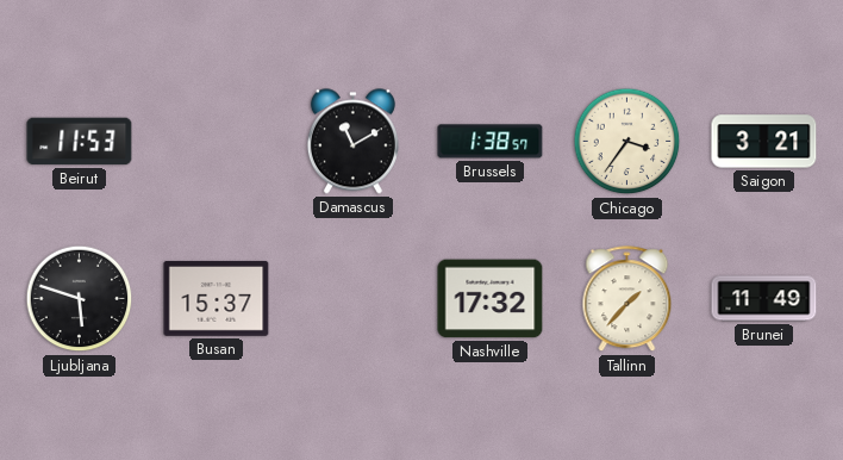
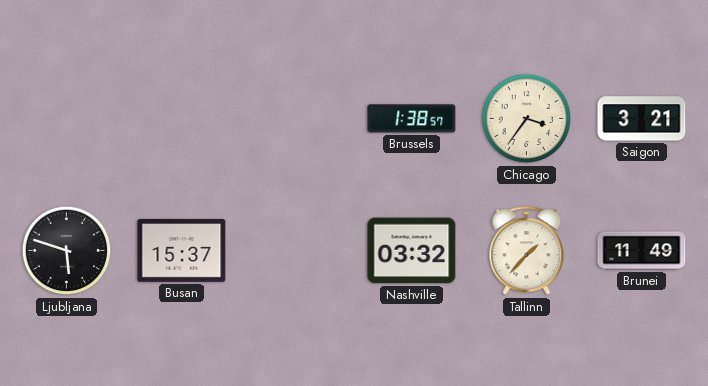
Beirut: 11:53 -> none (80, 142)
Damascus: 11:10 -> none (352, 142)
Nashville: 17:32 -> 03:32 (412, 251)
